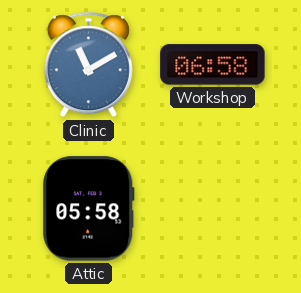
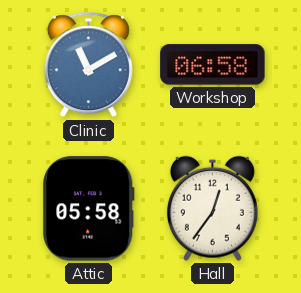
Hall: none -> 12:36 (212, 208)
